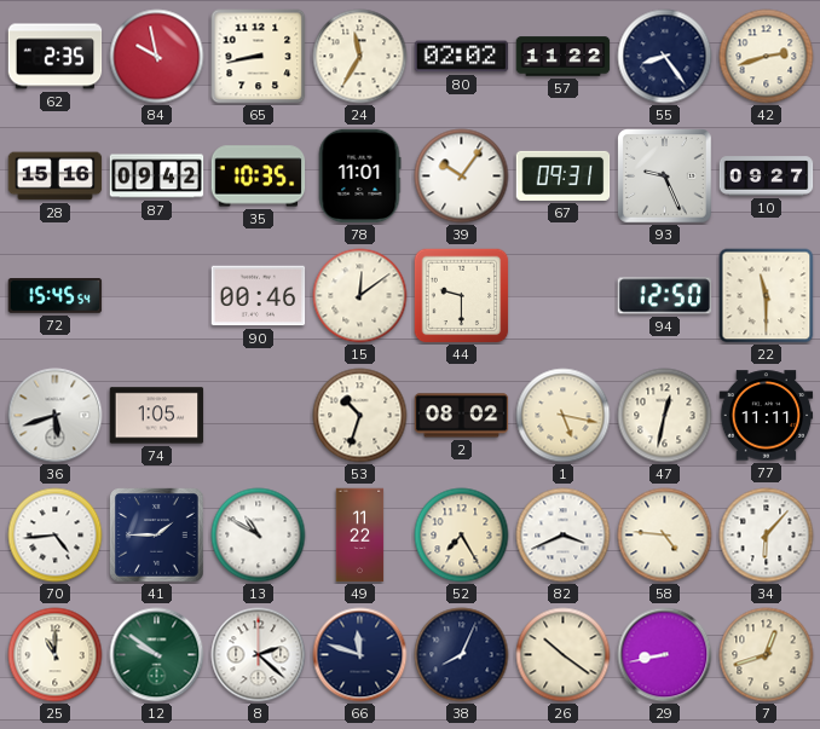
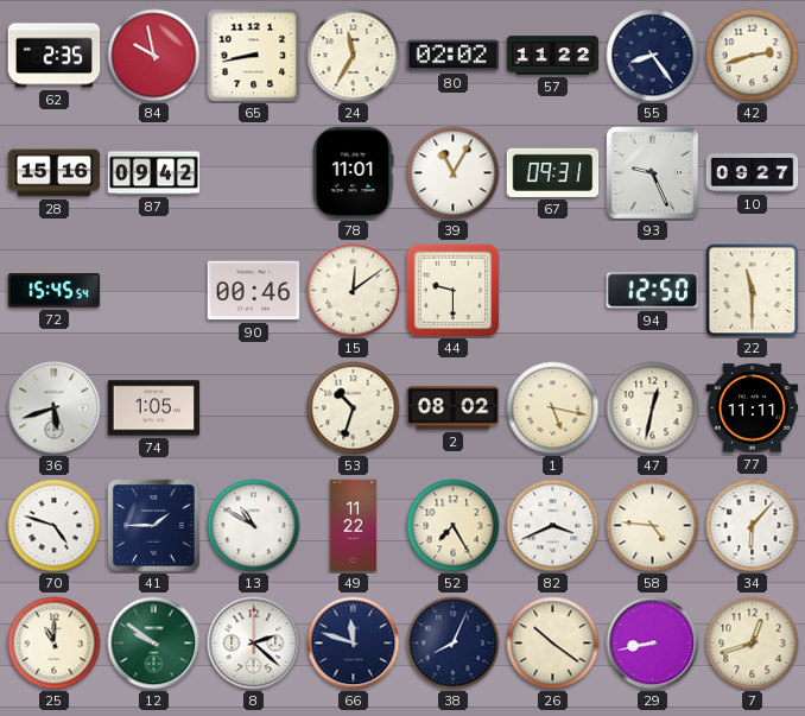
35: 10:35 -> none (259, 177)
39: 10:06 -> 11:05 (454, 173)
70: 4:44 -> 4:48 (55, 526)
